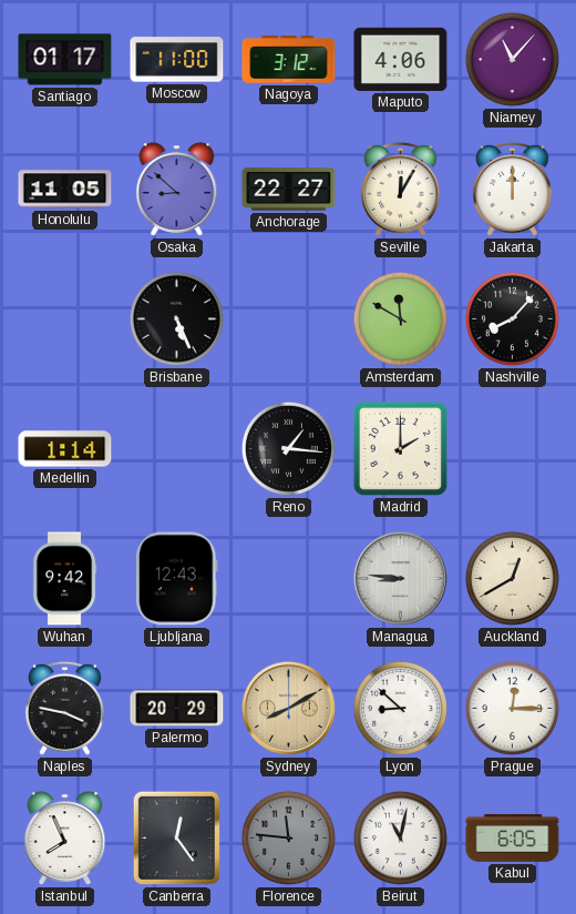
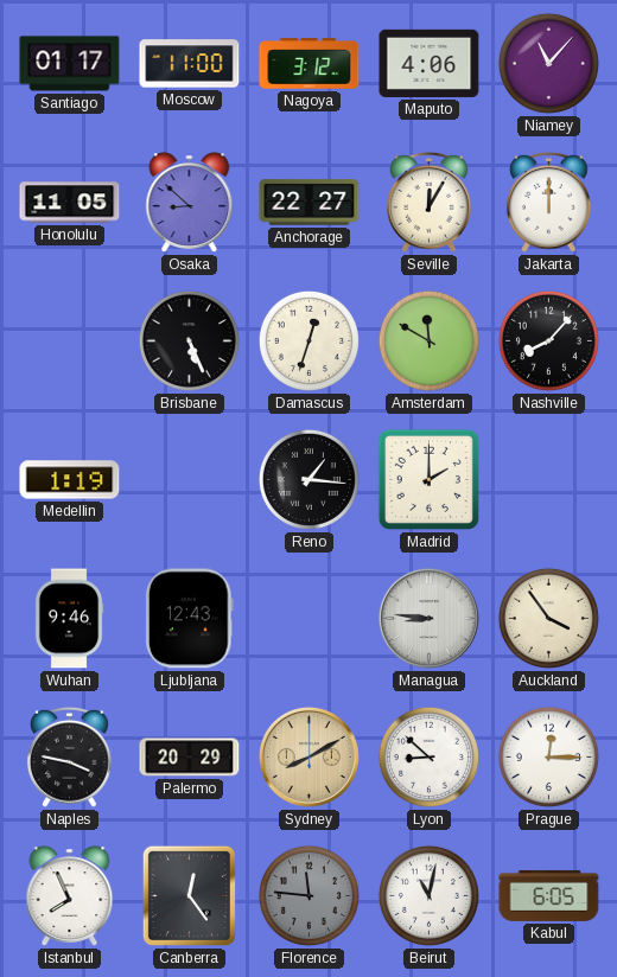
Damascus: none -> 12:33 (308, 340)
Medellin: 1:14 -> 1:19 (70, 480)
Wuhan: 9:42 -> 9:46 (69, 619)
Auckland: 12:40 -> 3:54 (548, 618)
